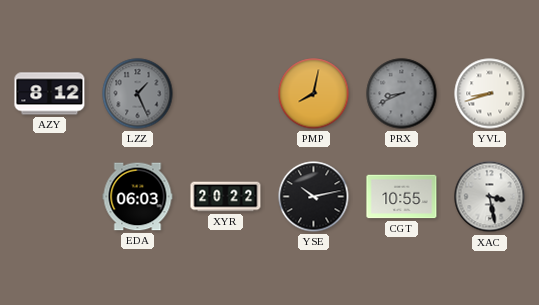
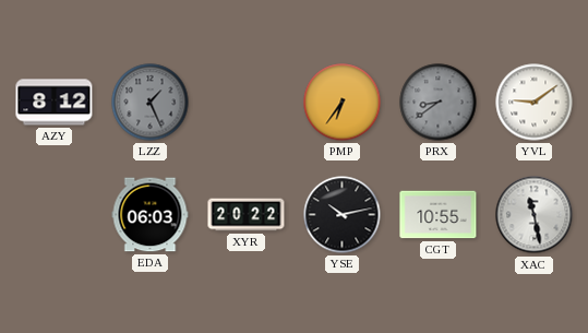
PMP: 8:02 -> 6:36 (343, 103)
PRX: 8:41 -> 8:39 (439, 103)
YVL: 8:42 -> 9:09 (535, 103)
XAC: 3:28 -> 11:28 (535, 215)
